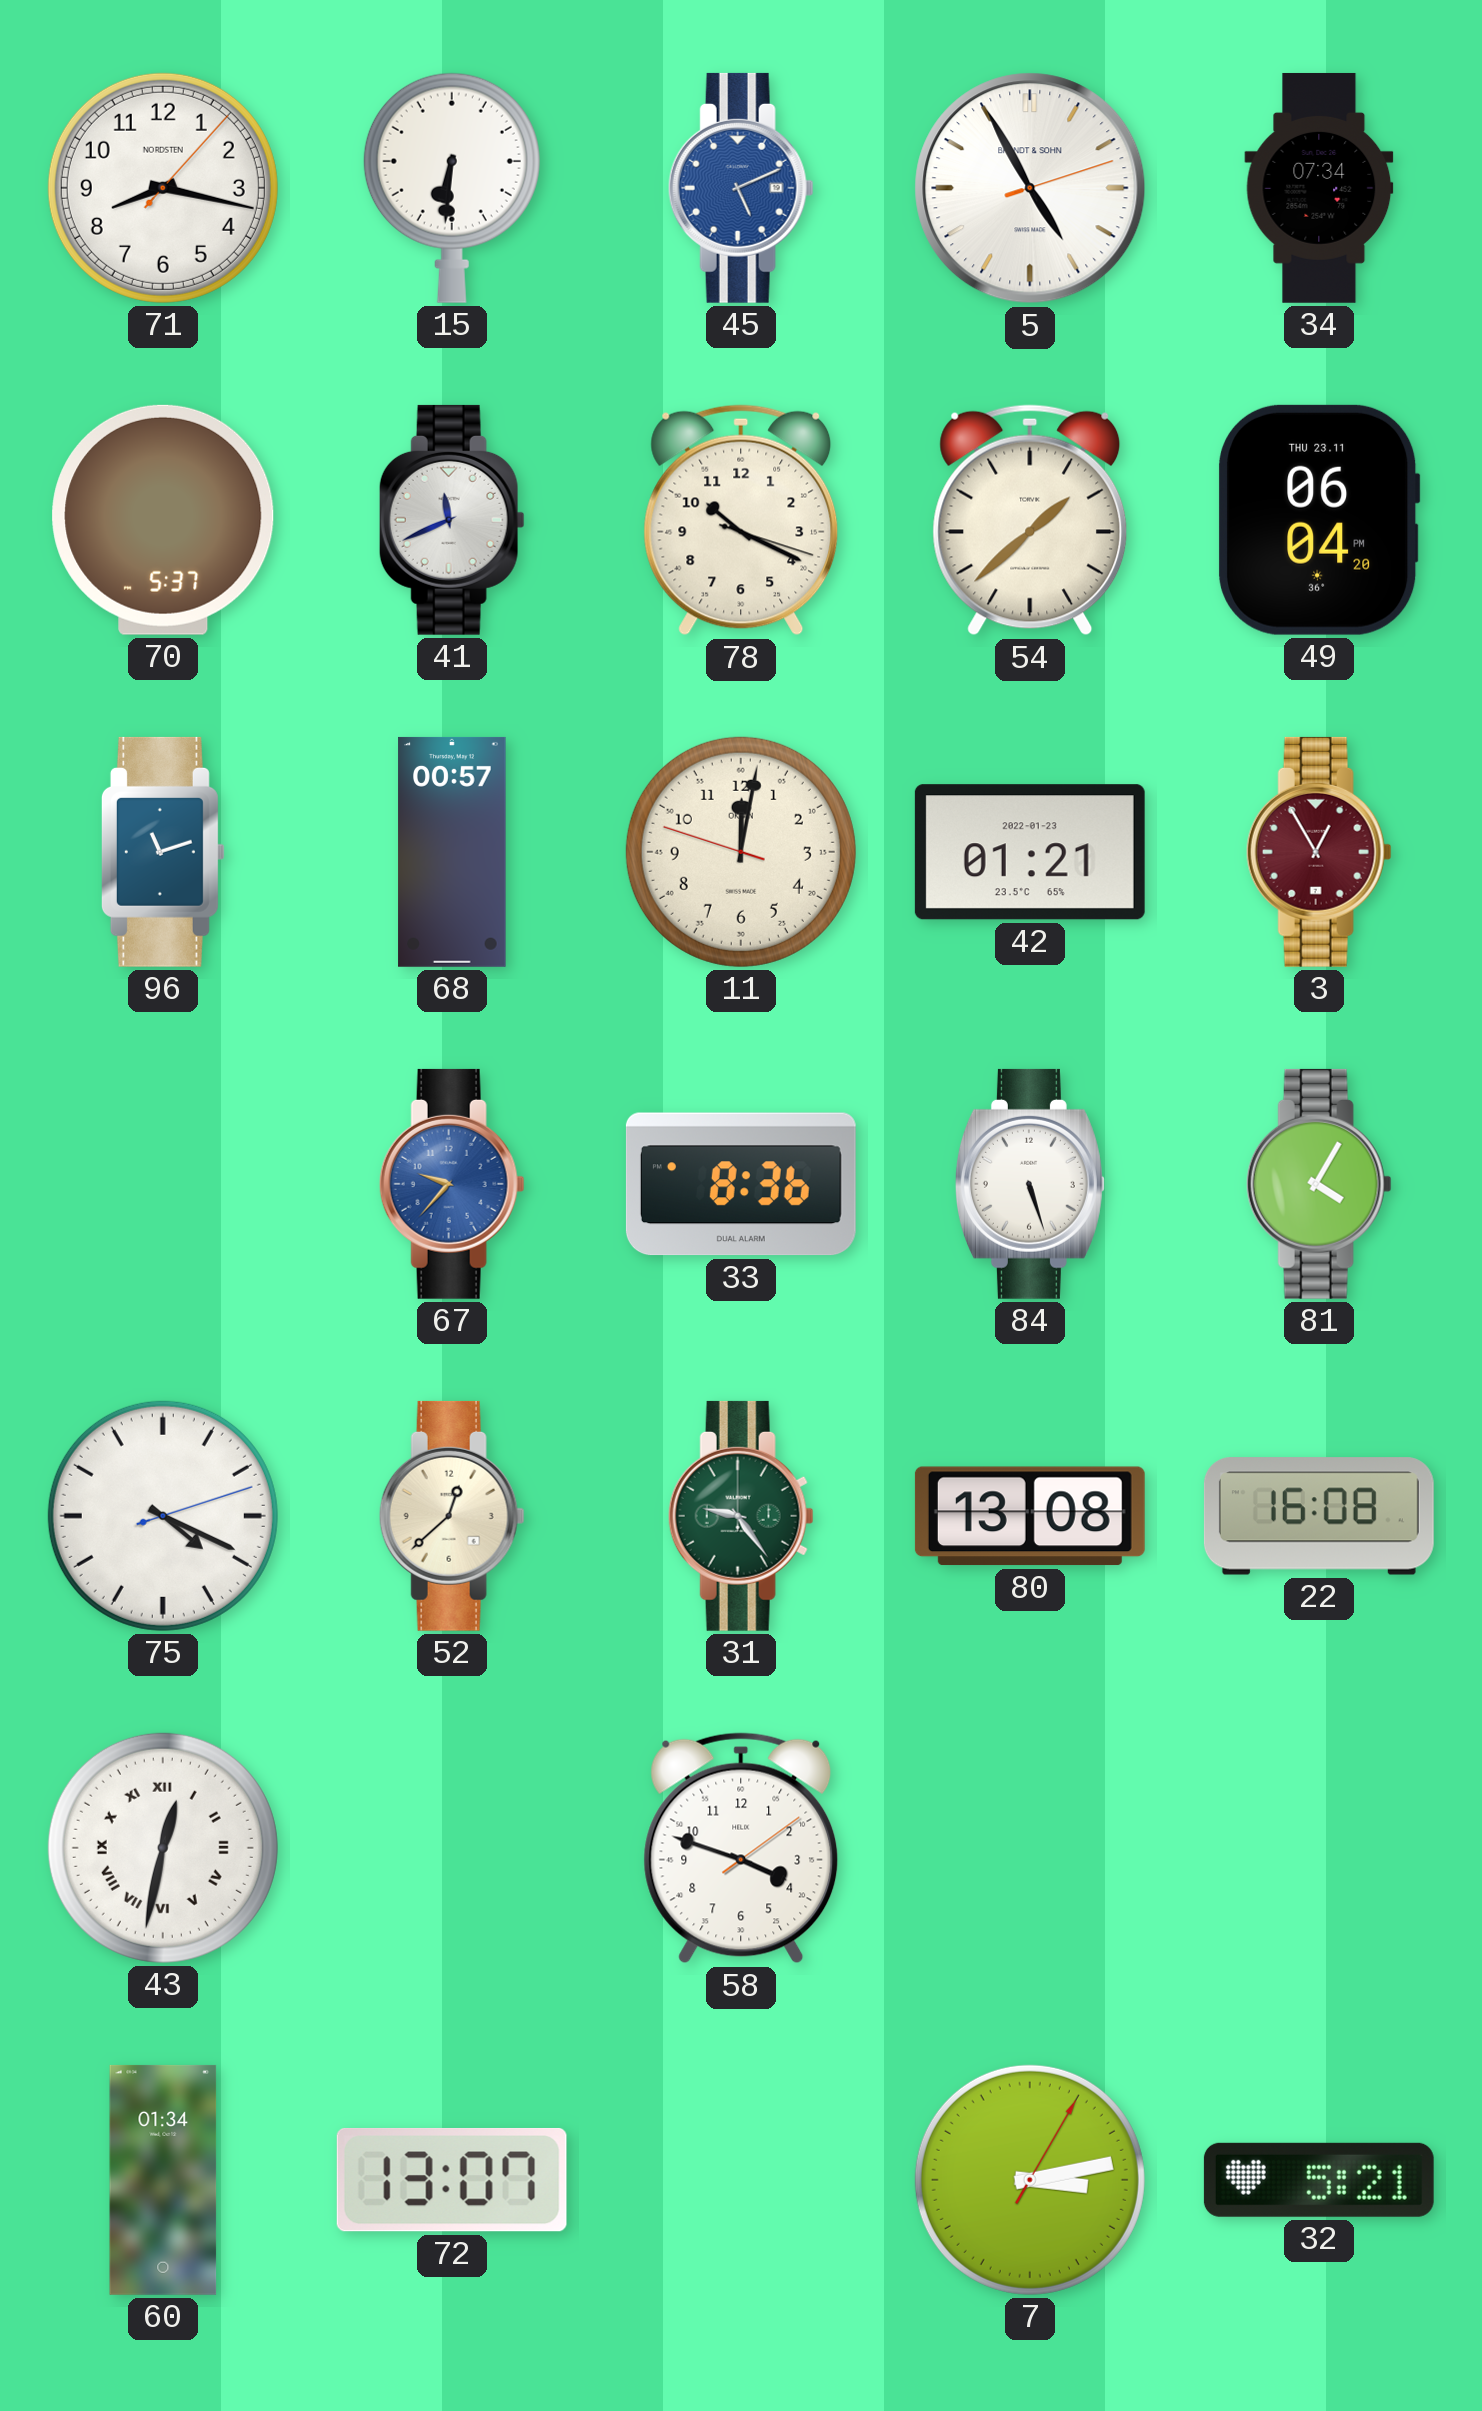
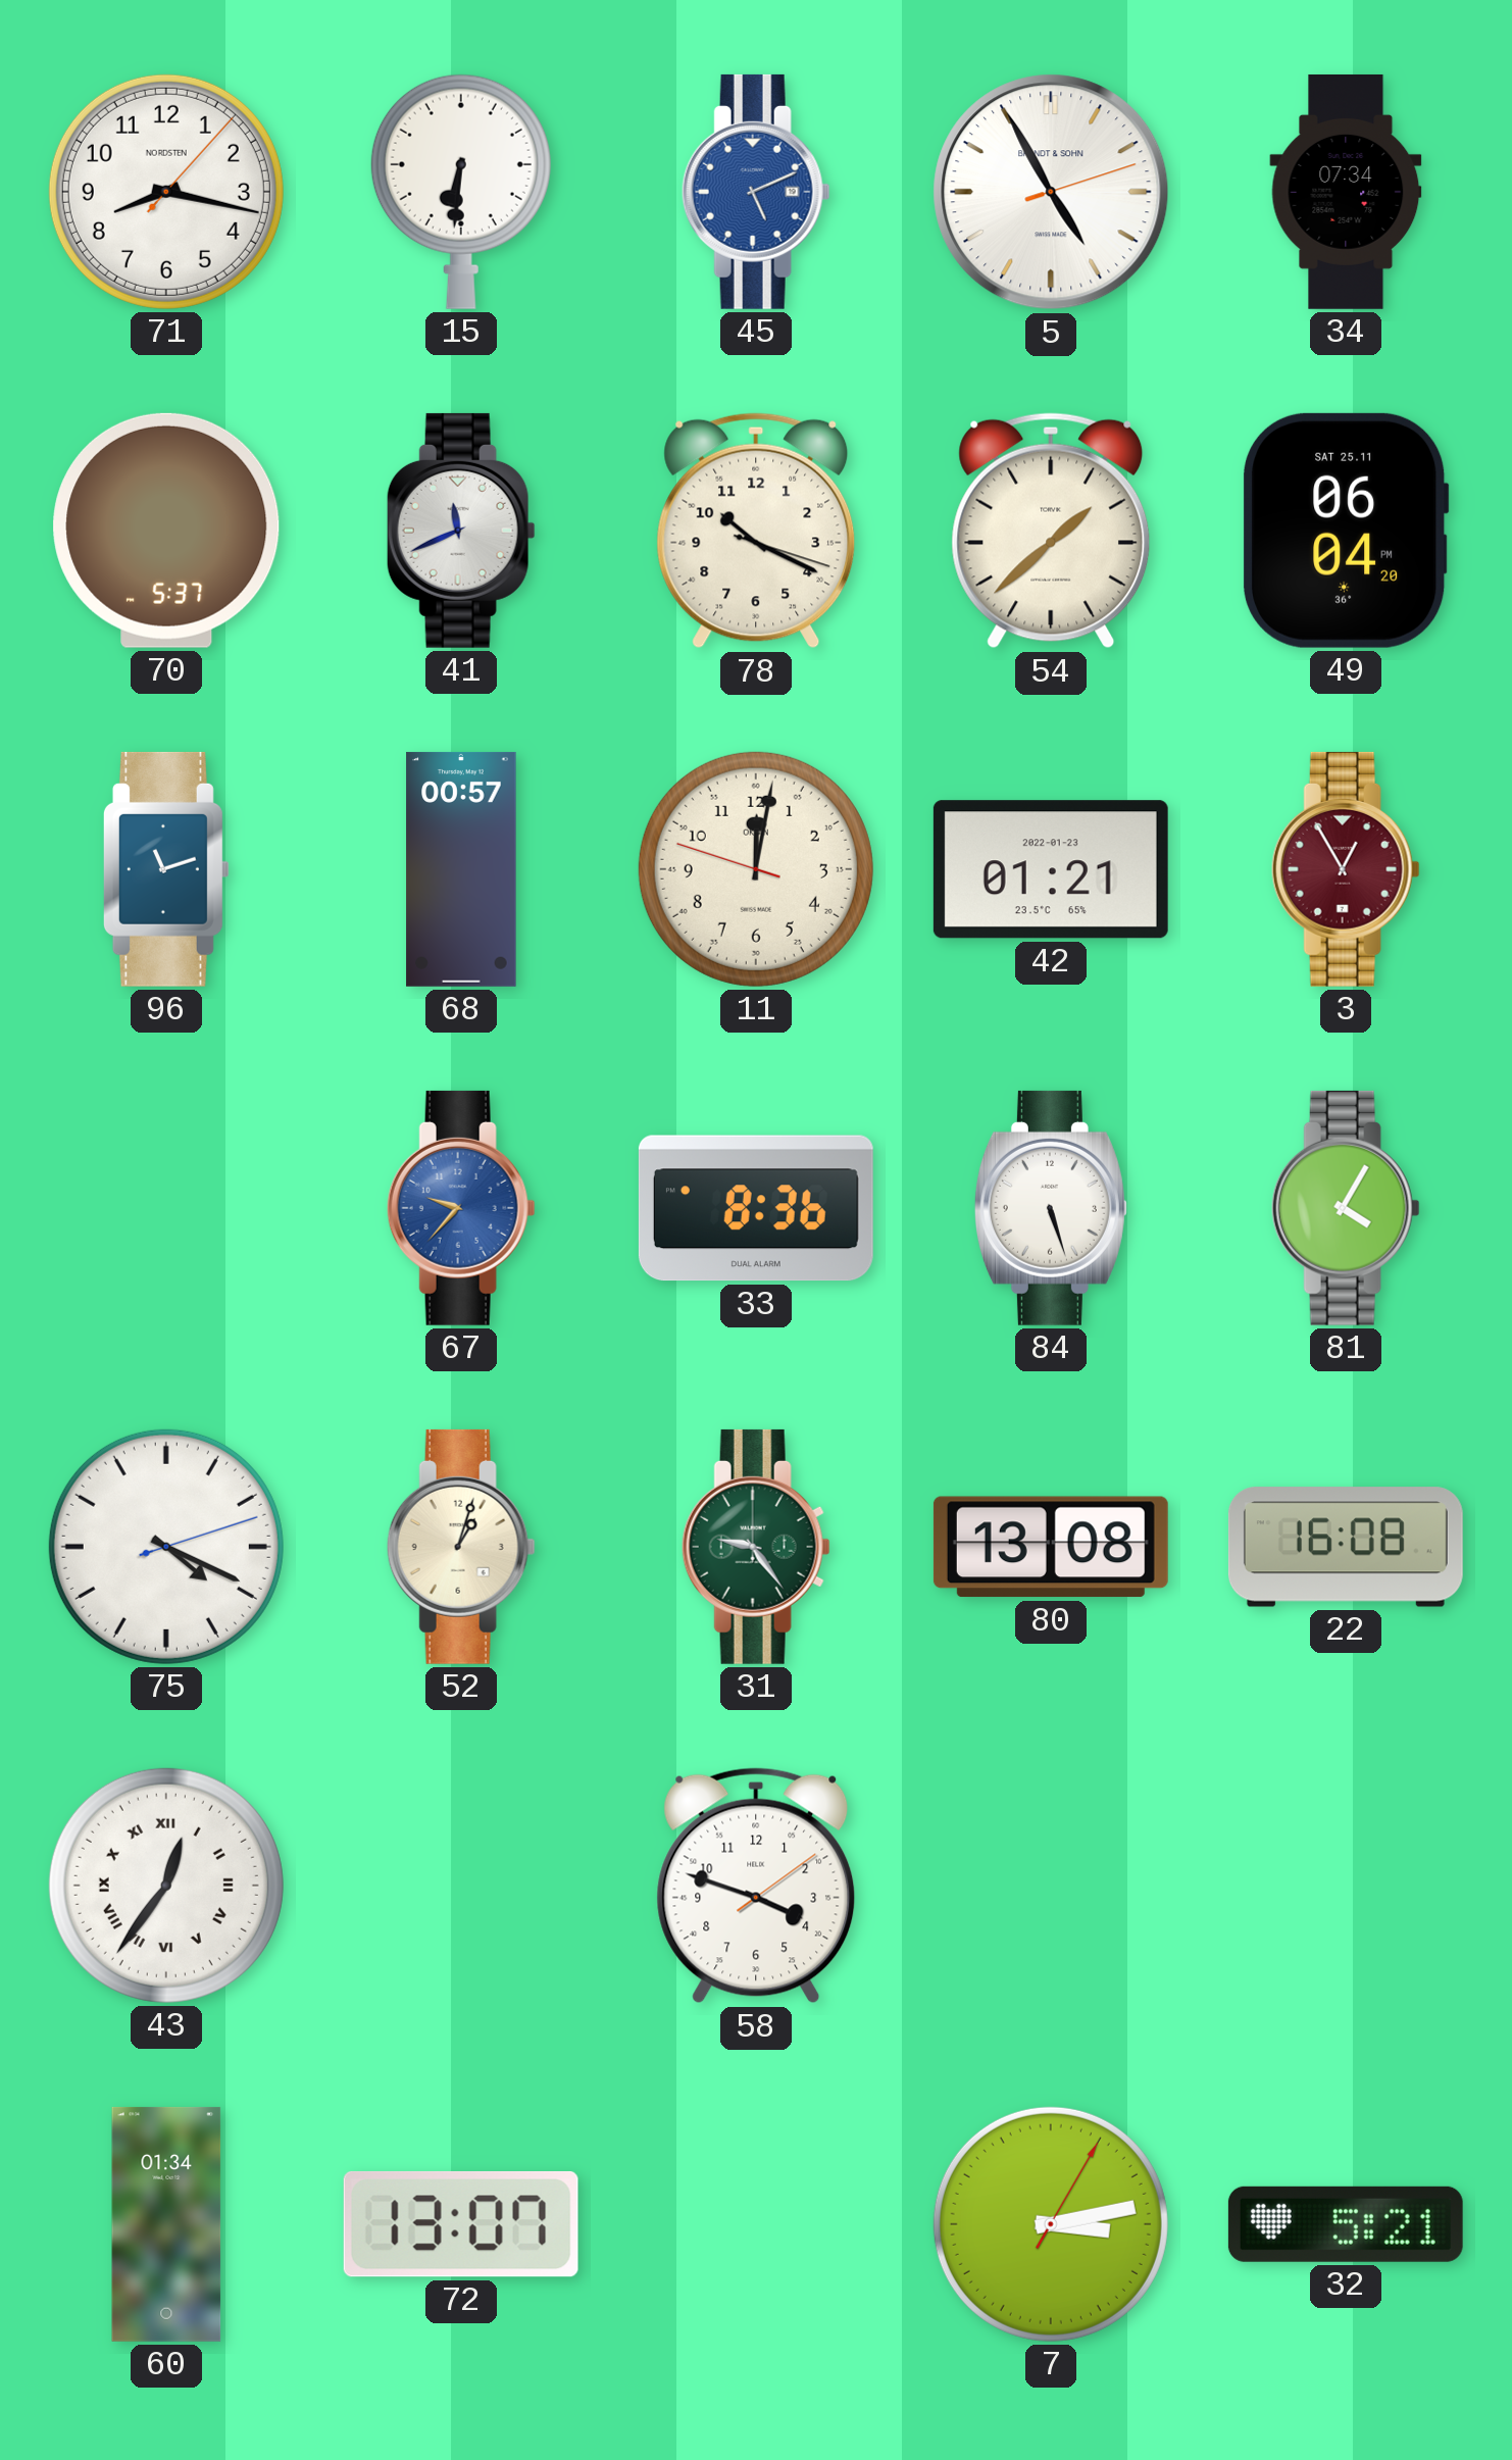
49 date: THU 23.11 -> SAT 25.11 (1347, 531)
52: 12:38 -> 1:03 (461, 1547)
43: 12:32 -> 12:36 (166, 1886)
